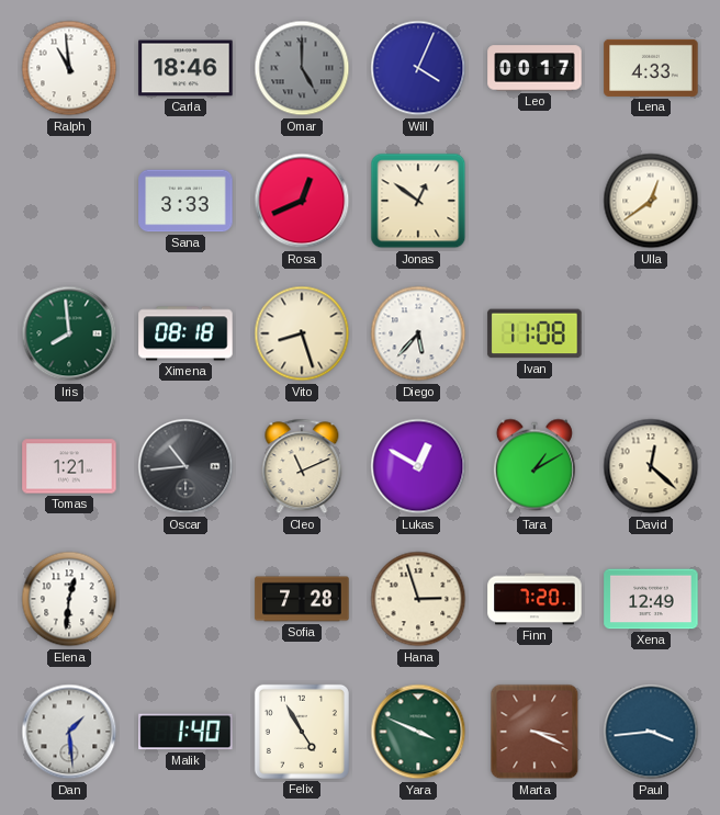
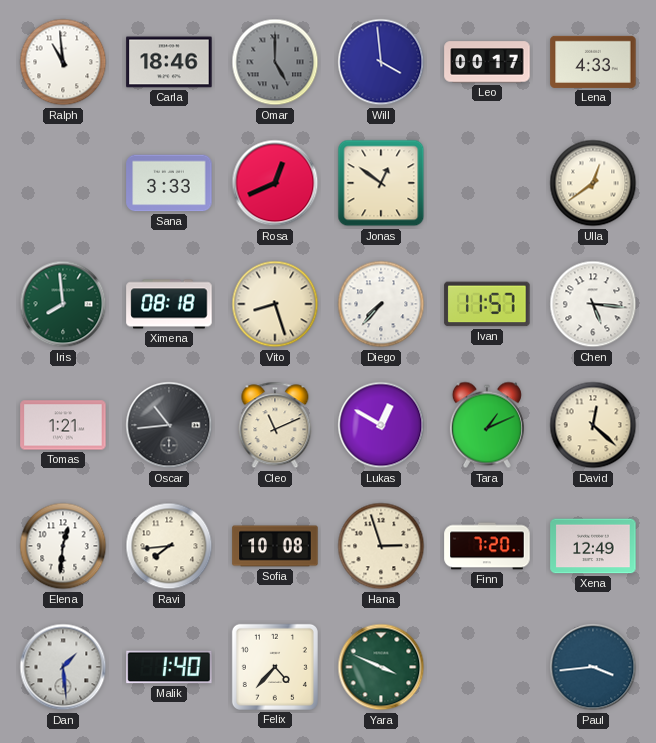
Will: 4:04 -> 3:59 (381, 62)
Diego: 5:37 -> 7:37 (381, 304)
Ivan: 11:08 -> 11:57 (487, 304)
Chen: none -> 5:16 (593, 304)
Tara: 1:10 -> 1:11 (487, 425)
Ravi: none -> 7:44 (169, 546)
Sofia: 7:28 -> 10:08 (275, 546)
Felix: 4:55 -> 4:37 (275, 667)
Marta: 3:19 -> none (535, 732)
